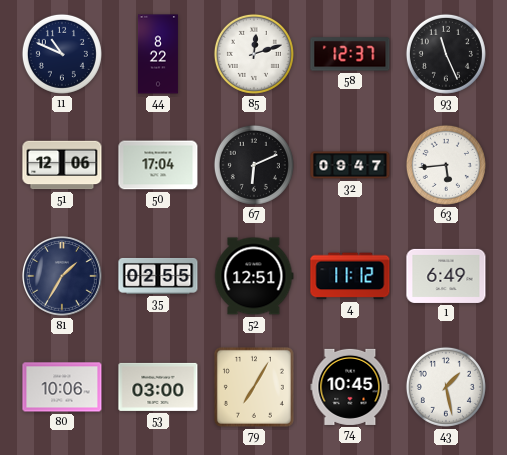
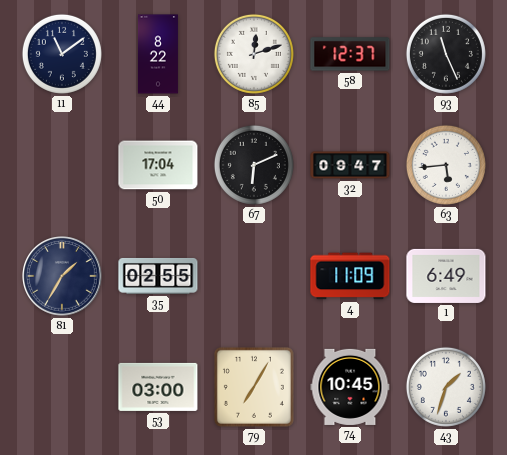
11: 10:49 -> 11:09 (62, 54)
51: 12:06 -> none (62, 165)
52: 12:51 -> none (254, 276)
4: 11:12 -> 11:09 (350, 276)
80: 10:06 -> none (62, 387)
43: 1:28 -> 1:33 (446, 387)
